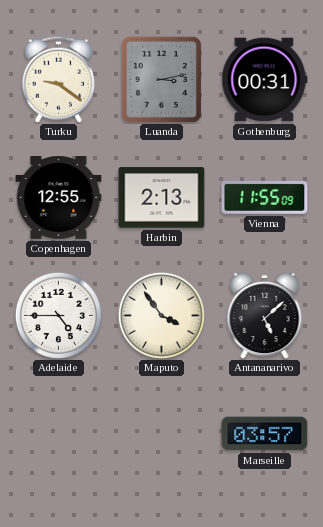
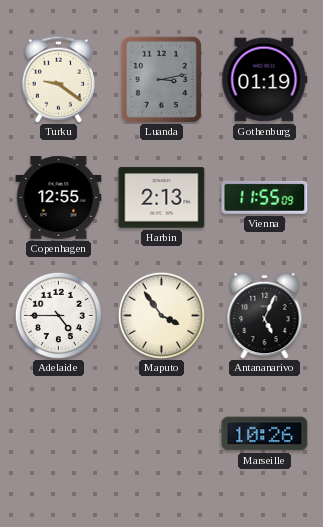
Gothenburg: 00:31 -> 01:19 (265, 80)
Antananarivo: 5:08 -> 5:04 (265, 315)
Marseille: 03:57 -> 10:26 (265, 434)
